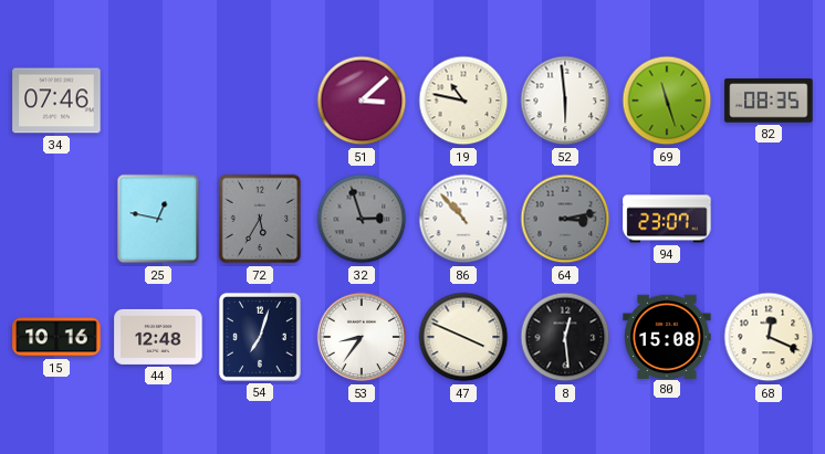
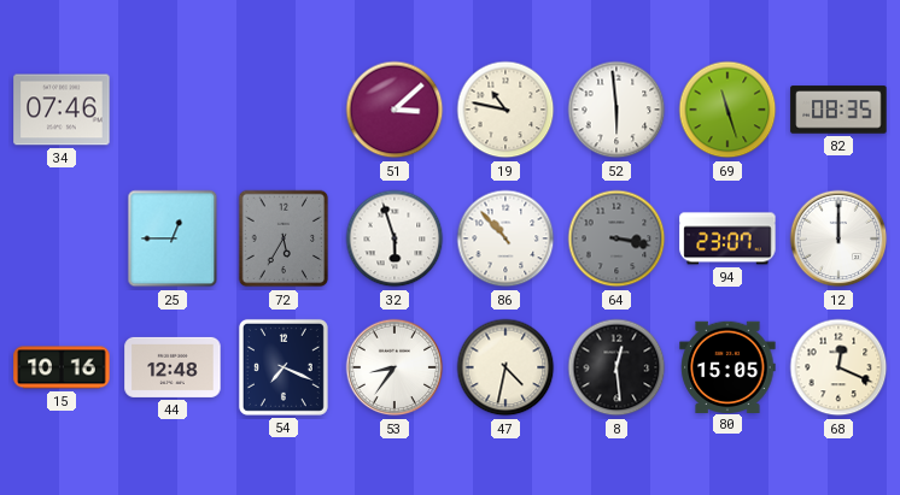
25: 12:47 -> 12:45 (173, 238)
32: 2:57 -> 5:57 (395, 238)
32 dial: grey -> white (395, 238)
64: 3:13 -> 3:17 (616, 238)
12: none -> 12:00 (838, 238)
54: 7:03 -> 7:19 (284, 367)
47: 3:49 -> 4:32 (505, 367)
80: 15:08 -> 15:05 (727, 366)
